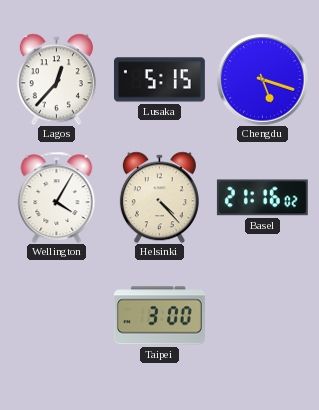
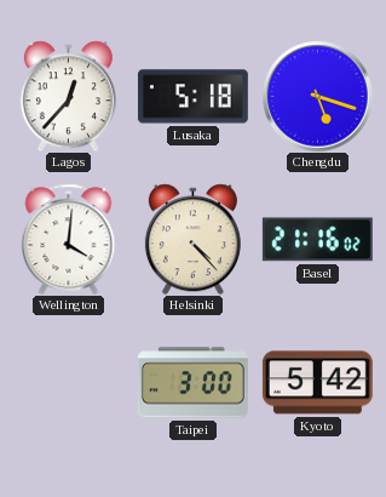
Lusaka: 5:15 -> 5:18 (192, 97)
Wellington: 4:05 -> 4:01 (69, 239)
Kyoto: none -> 5:42 (317, 383)
